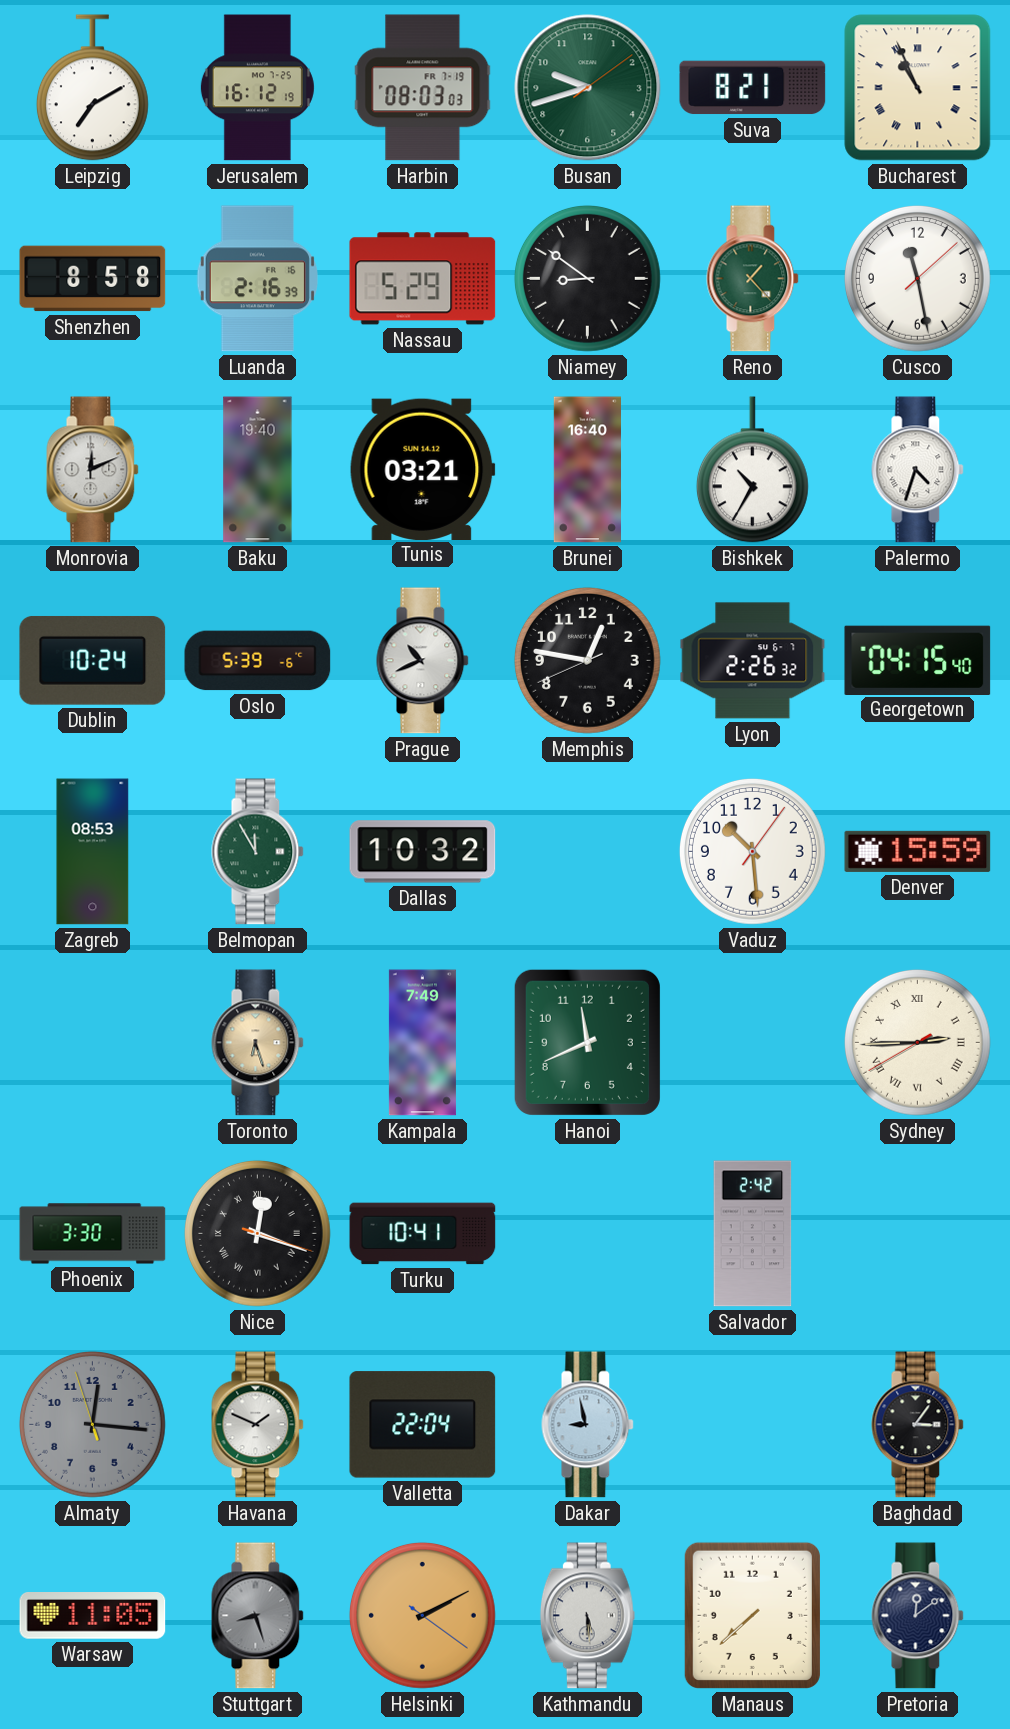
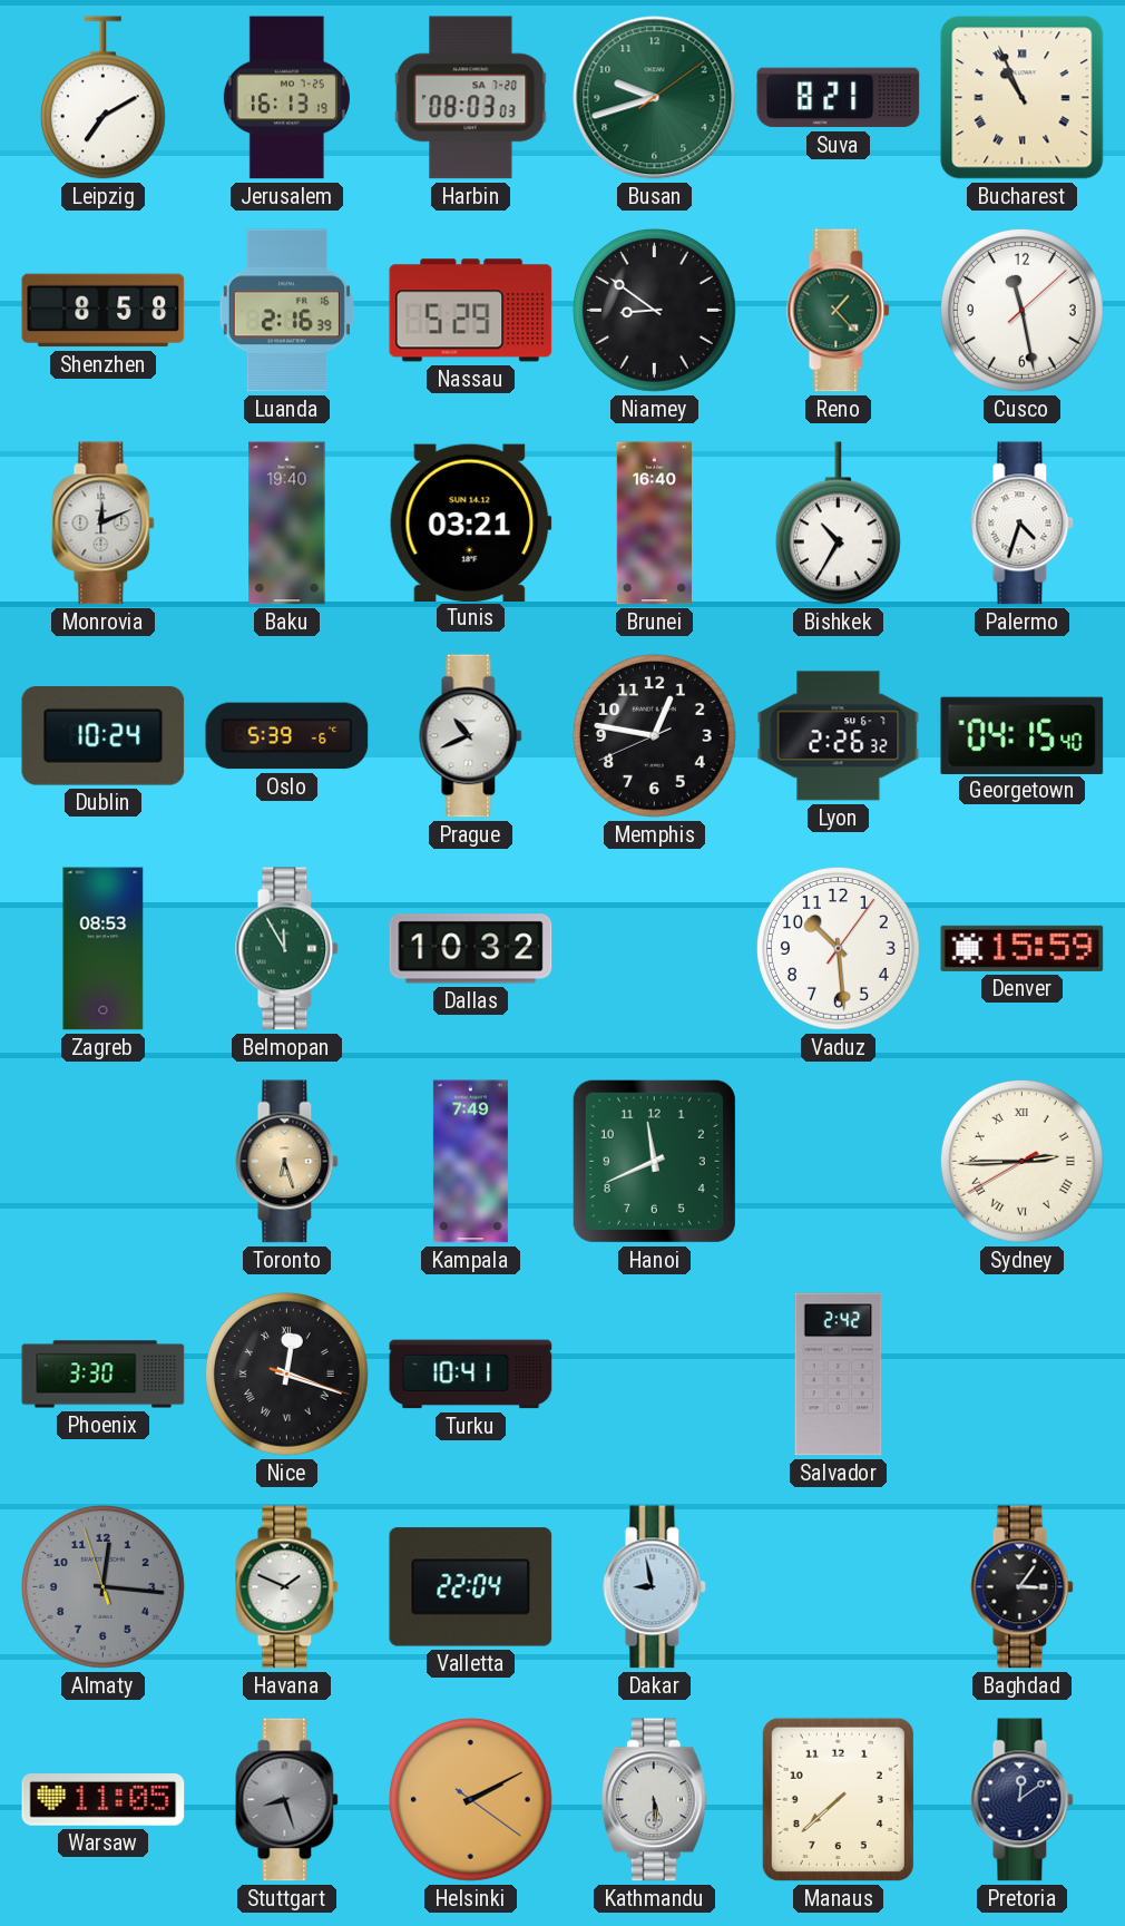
Jerusalem: 16:12 -> 16:13 (286, 98)
Harbin date: FR 7-19 -> SA 7-20 (471, 98)
